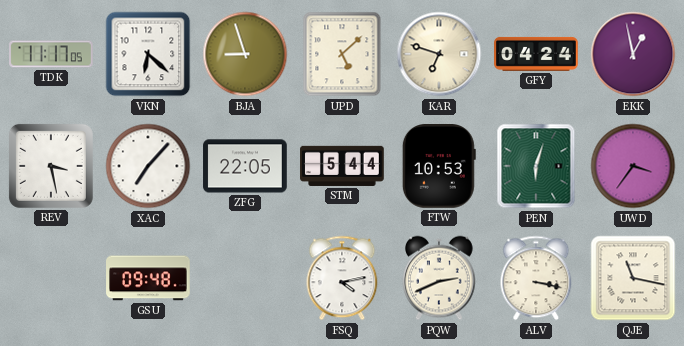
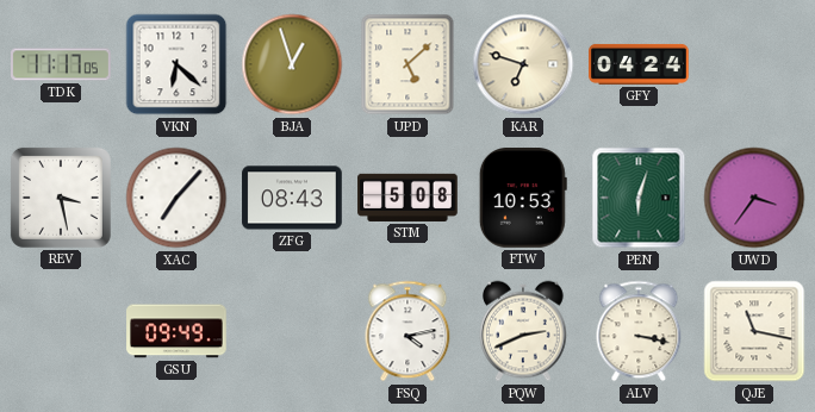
BJA: 8:57 -> 12:57 (292, 64)
EKK: 12:58 -> none (633, 54)
ZFG: 22:05 -> 08:43 (292, 198)
STM: 5:44 -> 5:08 (407, 198)
GSU: 09:48 -> 09:49 (176, 331)
